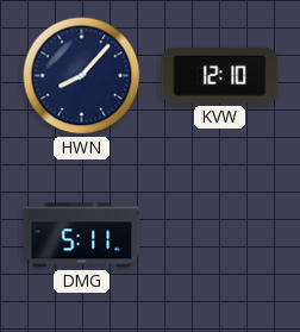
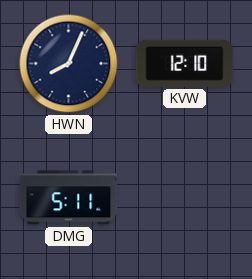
HWN: 8:07 -> 8:04 (69, 64)
